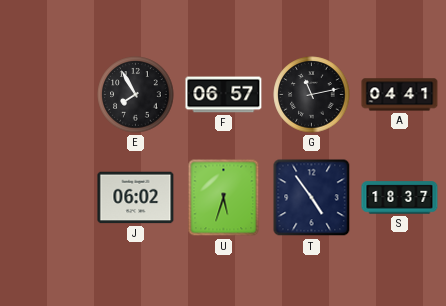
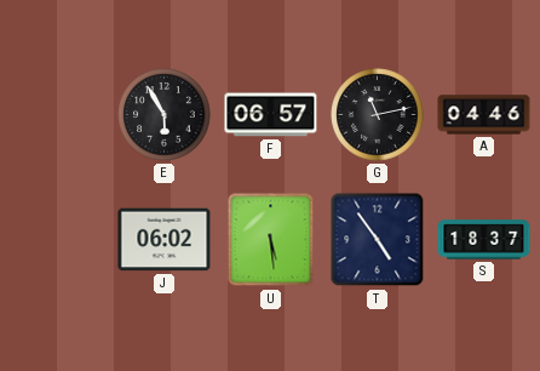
E: 7:55 -> 5:55 (165, 115)
A: 04:41 -> 04:46 (484, 115)
U: 5:33 -> 5:29 (271, 240)
